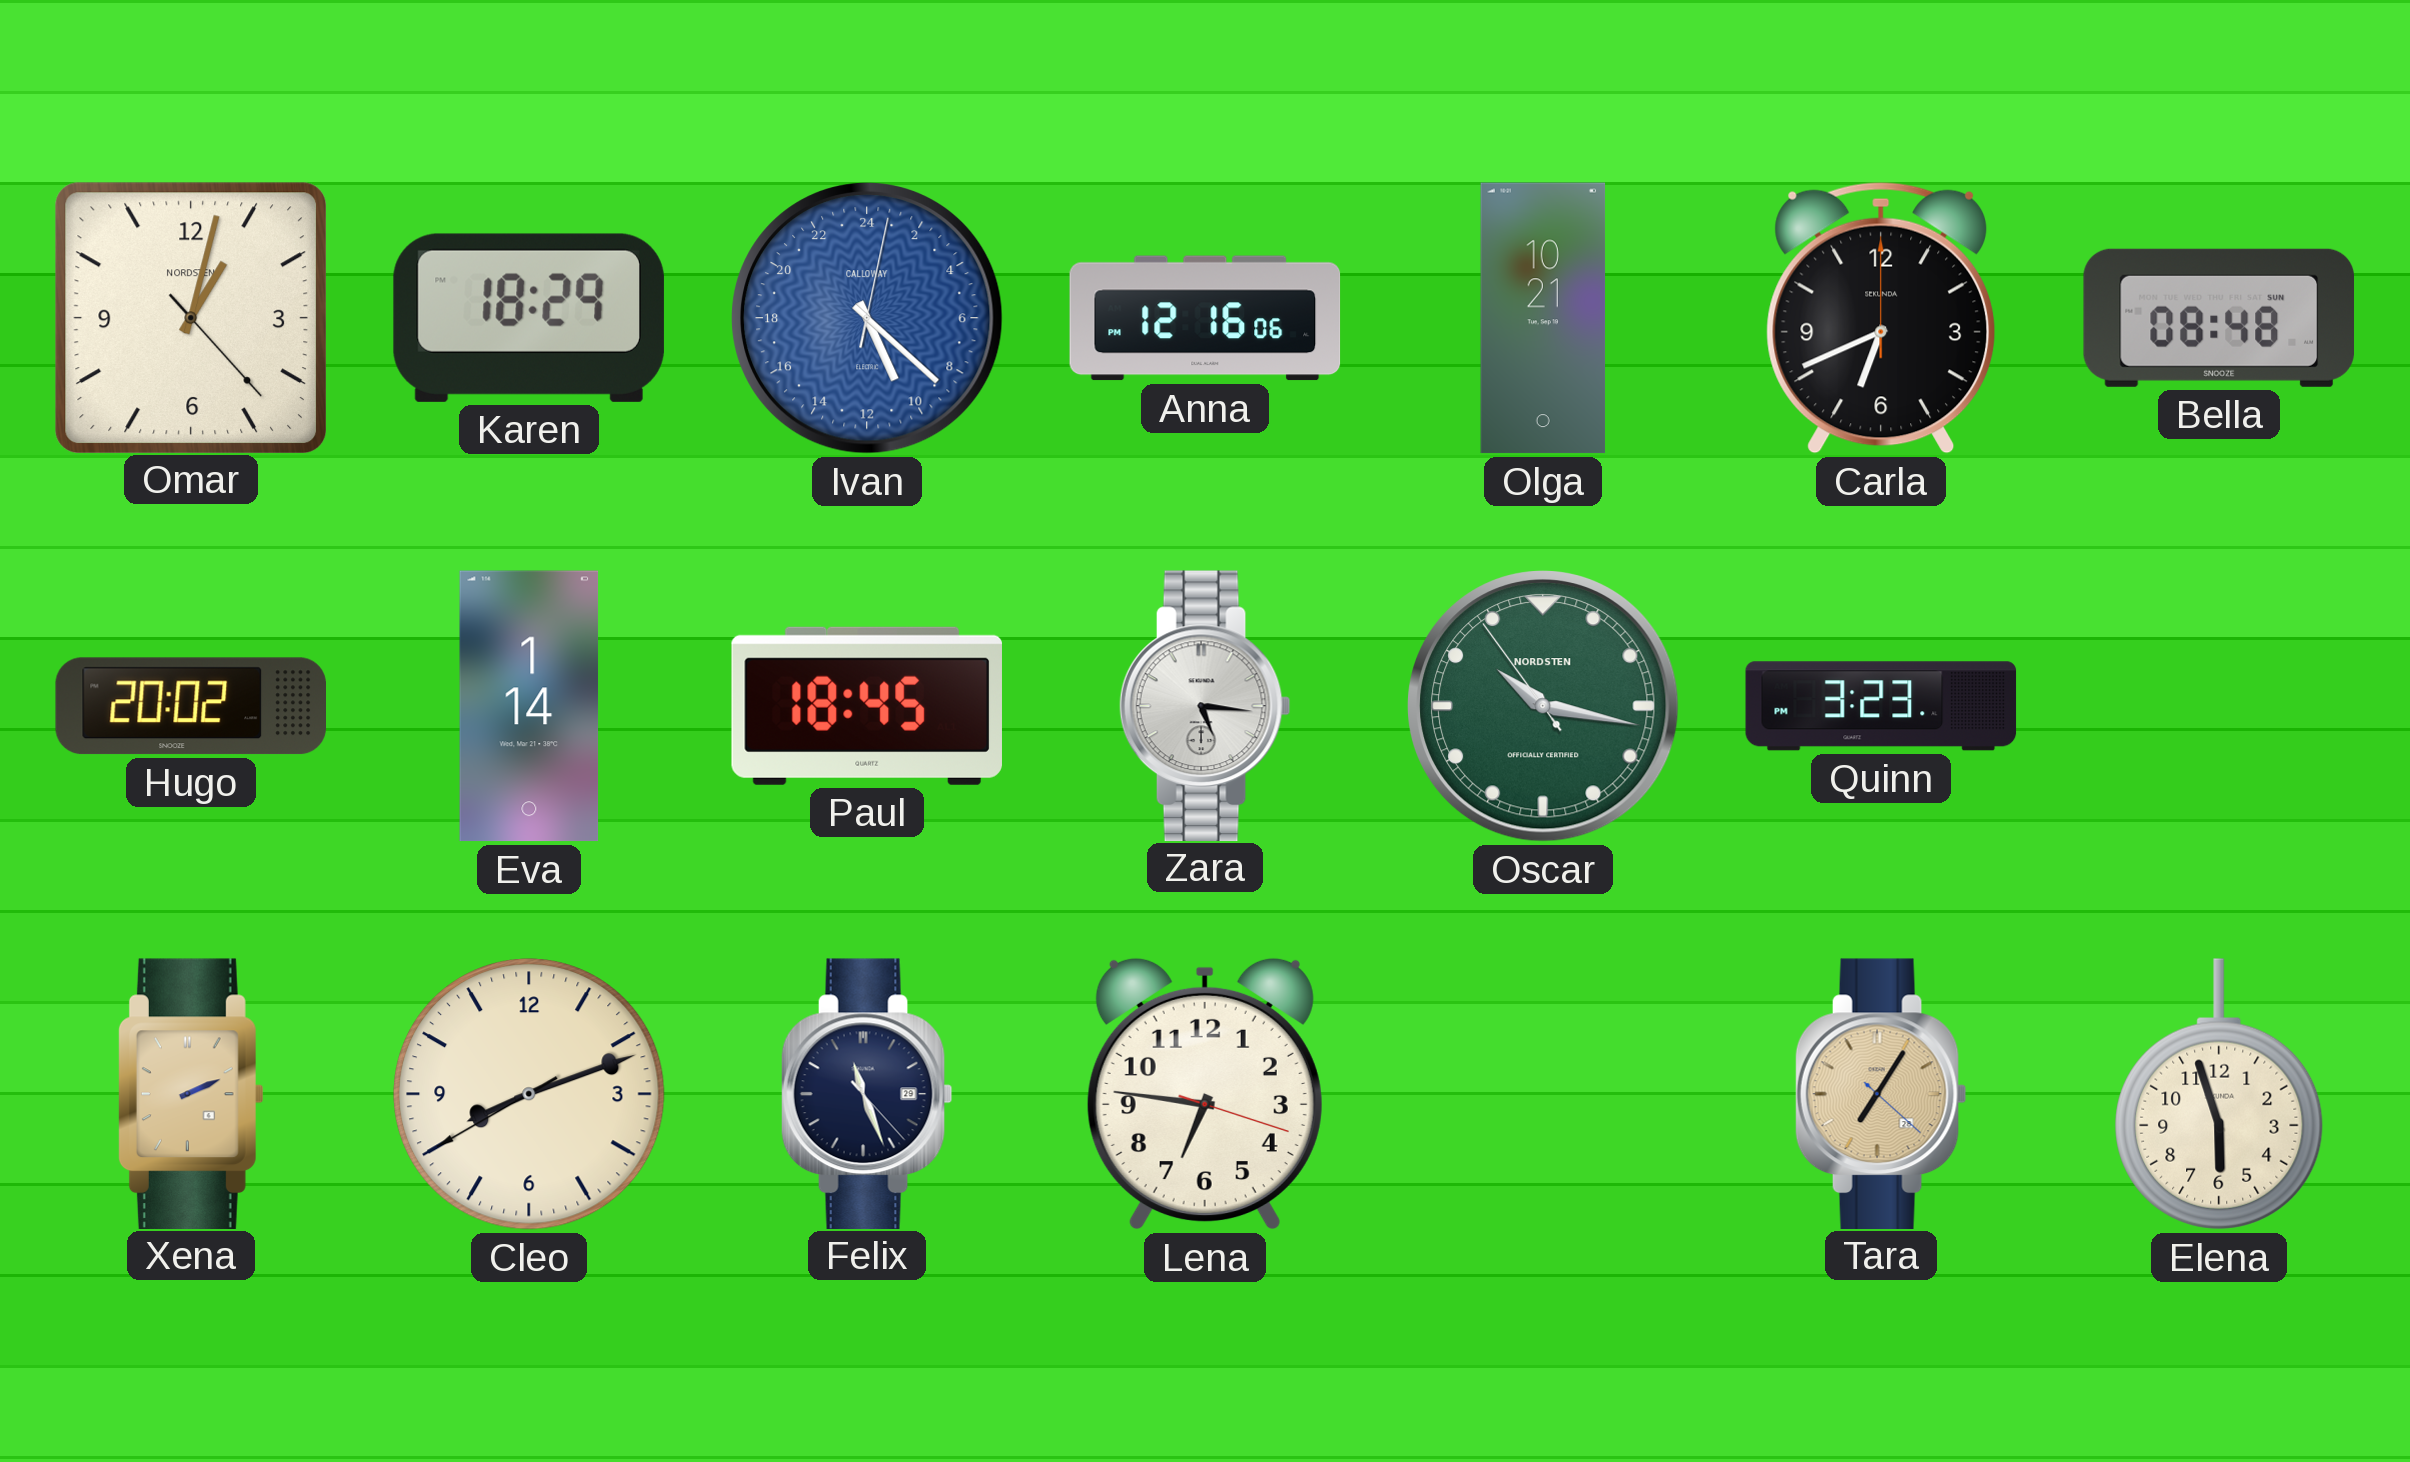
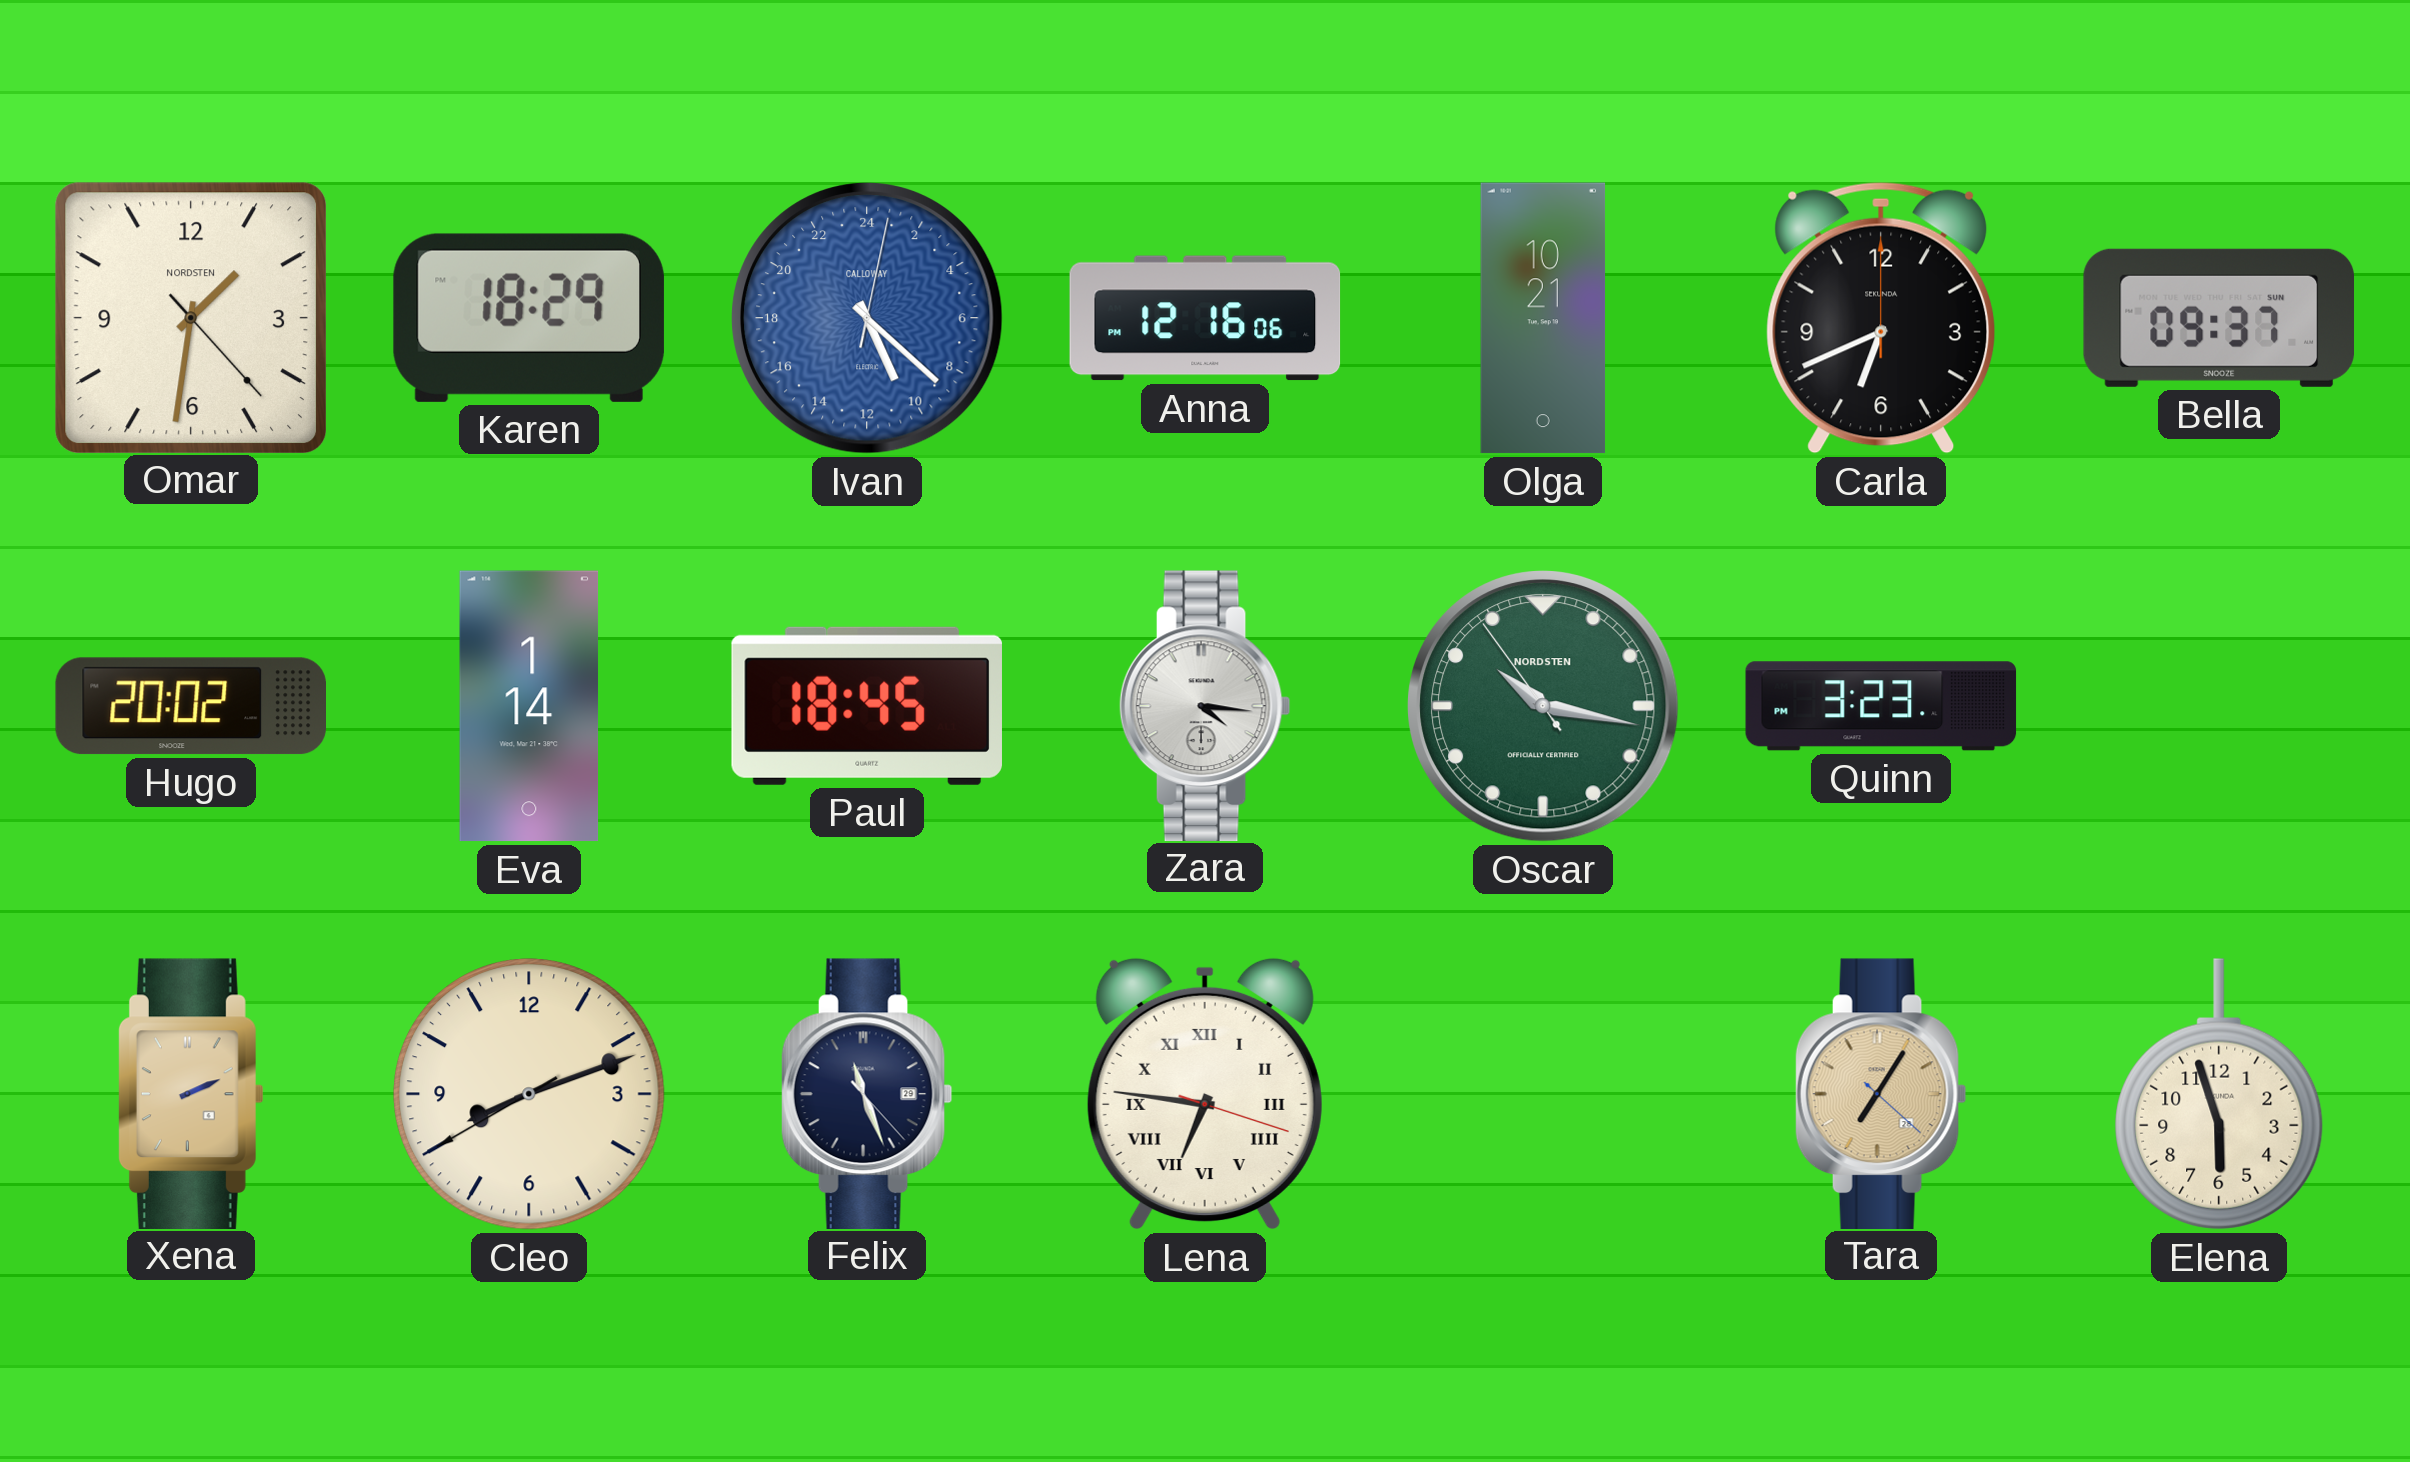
Omar: 1:02 -> 1:31 (190, 317)
Bella: 08:48 -> 09:37 (2218, 318)
Zara: 5:16 -> 4:16 (1205, 705)
Lena numerals: Arabic -> Roman (1205, 1094)
